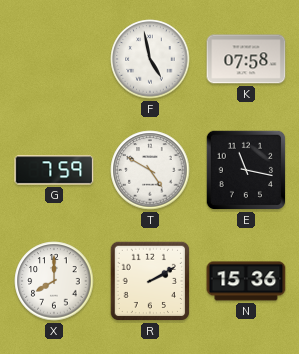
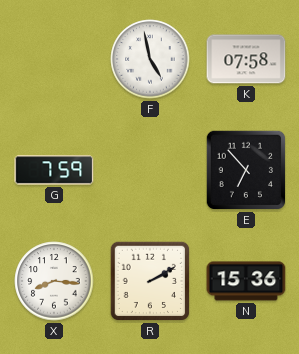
T: 4:50 -> none (150, 170)
E: 11:17 -> 6:53 (246, 170)
X: 8:00 -> 8:16 (54, 281)
